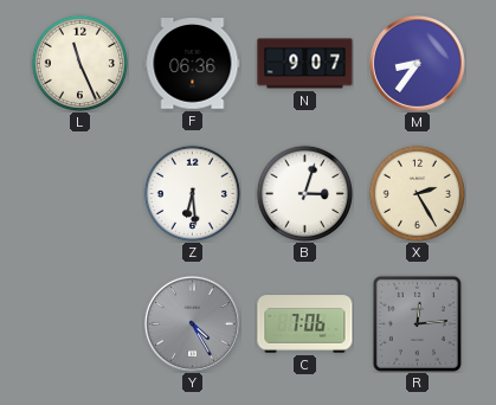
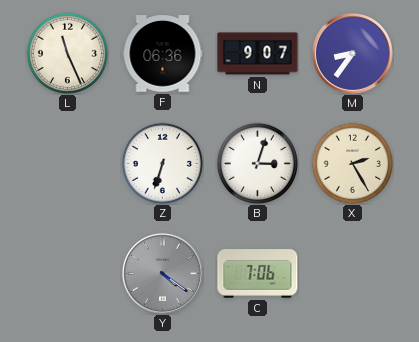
Z: 6:29 -> 6:33 (162, 163)
Y: 4:25 -> 4:21 (162, 273)
R: 12:14 -> none (417, 323)
